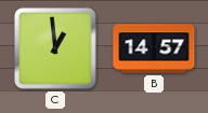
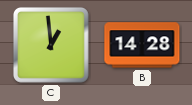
B: 14:57 -> 14:28 (142, 45)
